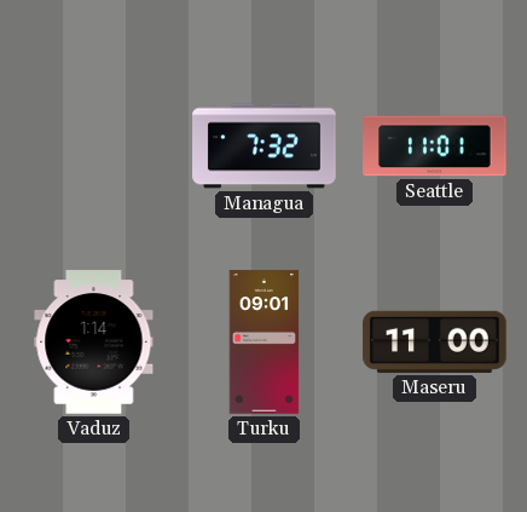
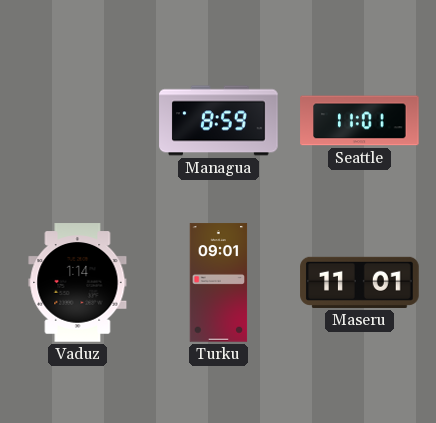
Managua: 7:32 -> 8:59 (219, 121)
Maseru: 11:00 -> 11:01 (360, 282)
